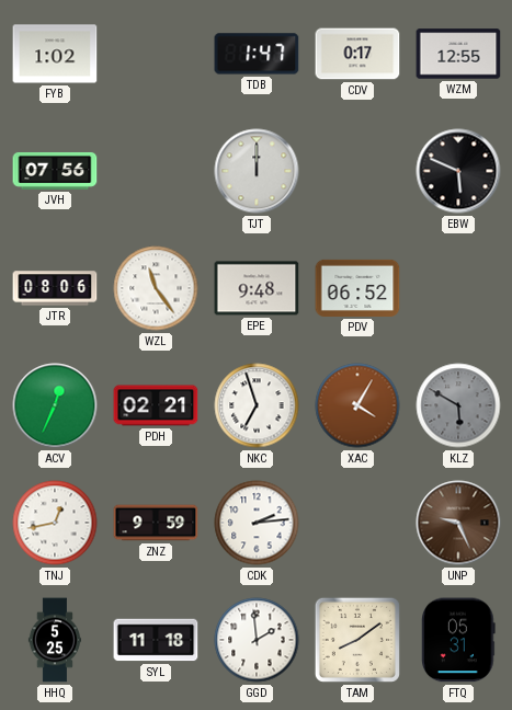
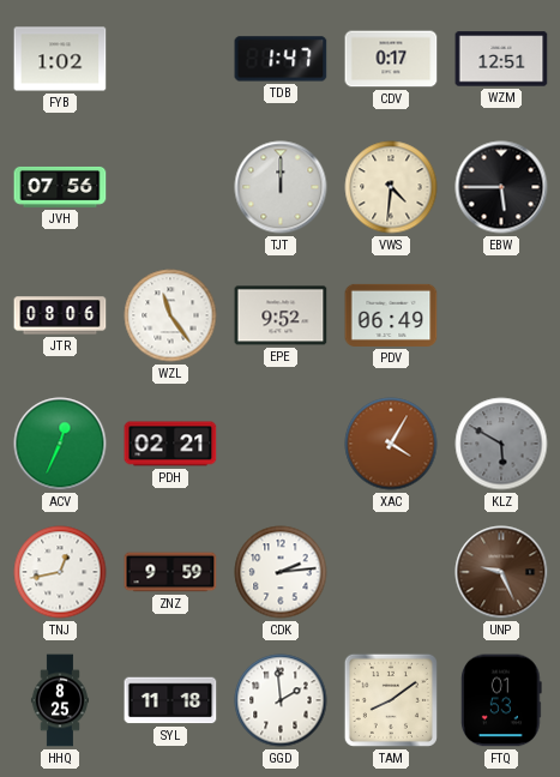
WZM: 12:55 -> 12:51 (501, 59)
VWS: none -> 4:31 (391, 187)
EBW: 5:49 -> 5:45 (501, 187)
EPE: 9:48 -> 9:52 (281, 315)
PDV: 06:52 -> 06:49 (391, 315)
NKC: 6:57 -> none (257, 405)
HHQ: 5:25 -> 8:25 (59, 700)
FTQ: 05:31 -> 01:53 (502, 700)
